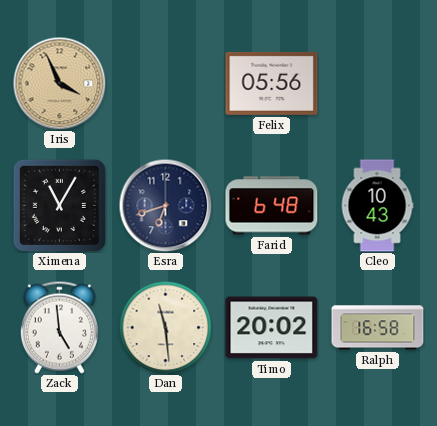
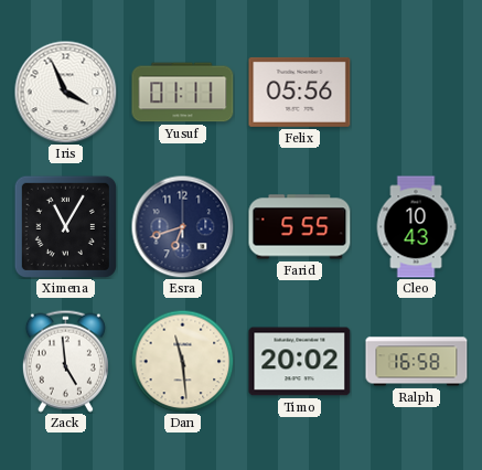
Iris dial: champagne -> white (65, 92)
Yusuf: none -> 01:11 (183, 93)
Farid: 6:48 -> 5:55 (300, 227)
